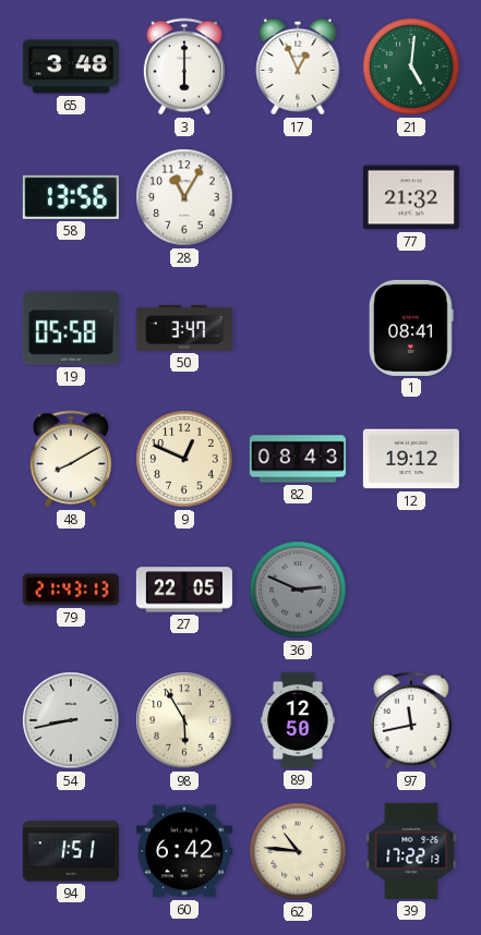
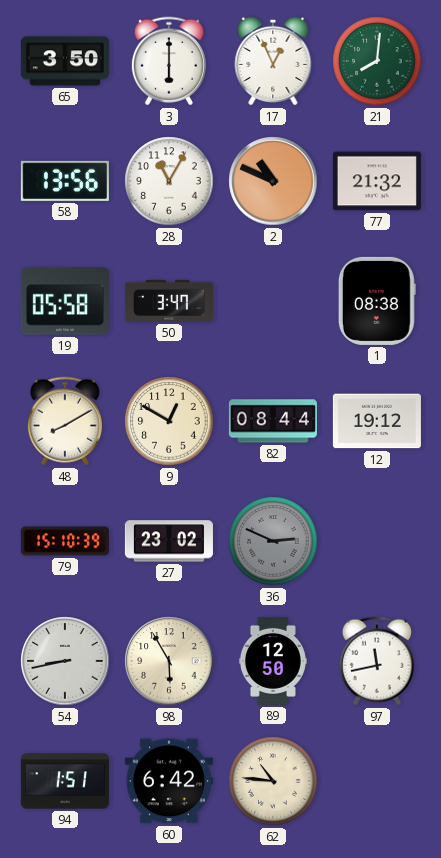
65: 3:48 -> 3:50 (65, 61)
21: 5:01 -> 8:01 (377, 61)
2: none -> 10:49 (273, 181)
1: 08:41 -> 08:38 (377, 301)
9: 12:49 -> 12:50 (169, 421)
82: 08:43 -> 08:44 (273, 421)
79: 21:43 -> 15:10 (65, 541)
27: 22:05 -> 23:02 (169, 541)
39: 17:22 -> none (411, 851)
